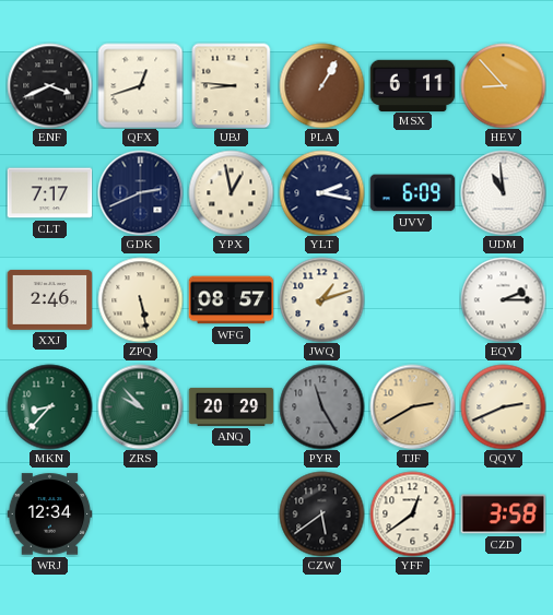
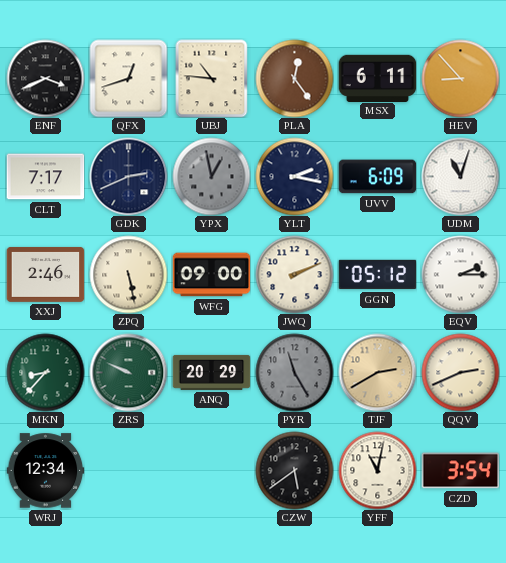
UBJ: 8:46 -> 10:46 (212, 78)
PLA: 1:05 -> 12:24 (294, 78)
YPX dial: cream -> grey (211, 176)
UDM: 10:59 -> 11:03 (460, 176)
WFG: 08:57 -> 09:00 (211, 275)
JWQ: 1:12 -> 2:11 (294, 274)
GGN: none -> 05:12 (377, 275)
ZRS: 9:53 -> 9:49 (128, 372)
YFF: 12:39 -> 11:02 (377, 470)
CZD: 3:58 -> 3:54 (460, 471)
